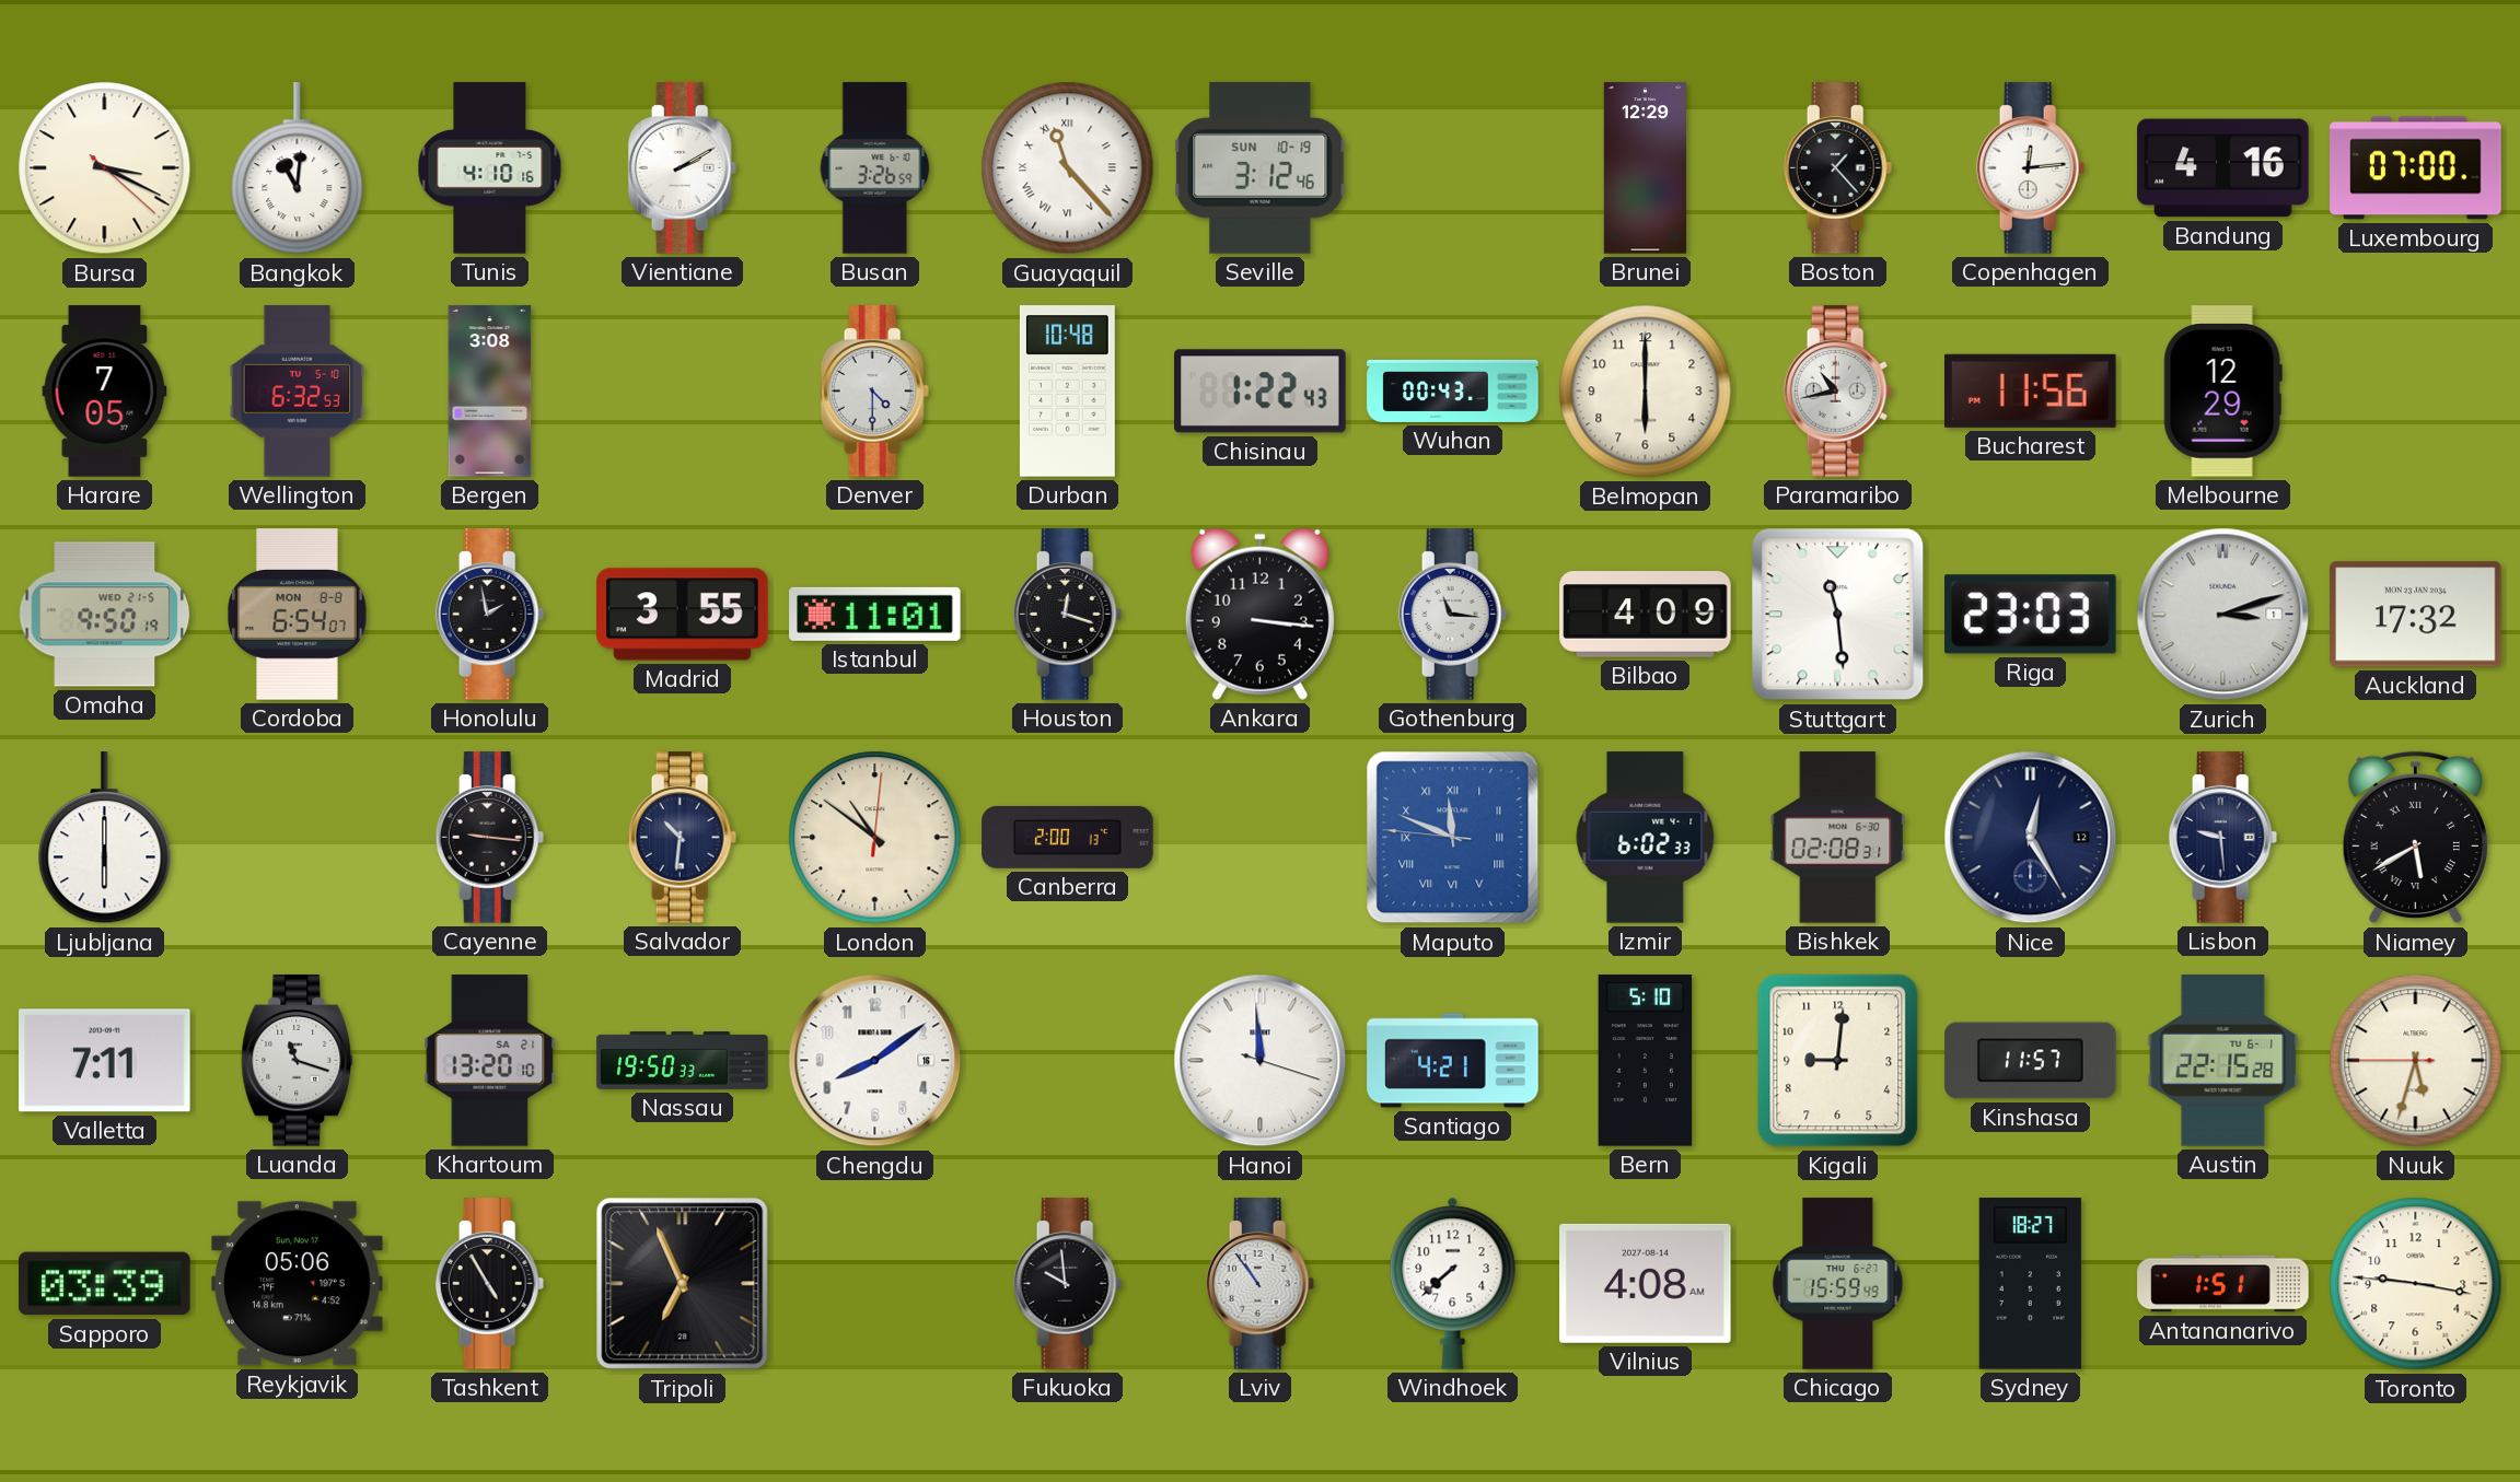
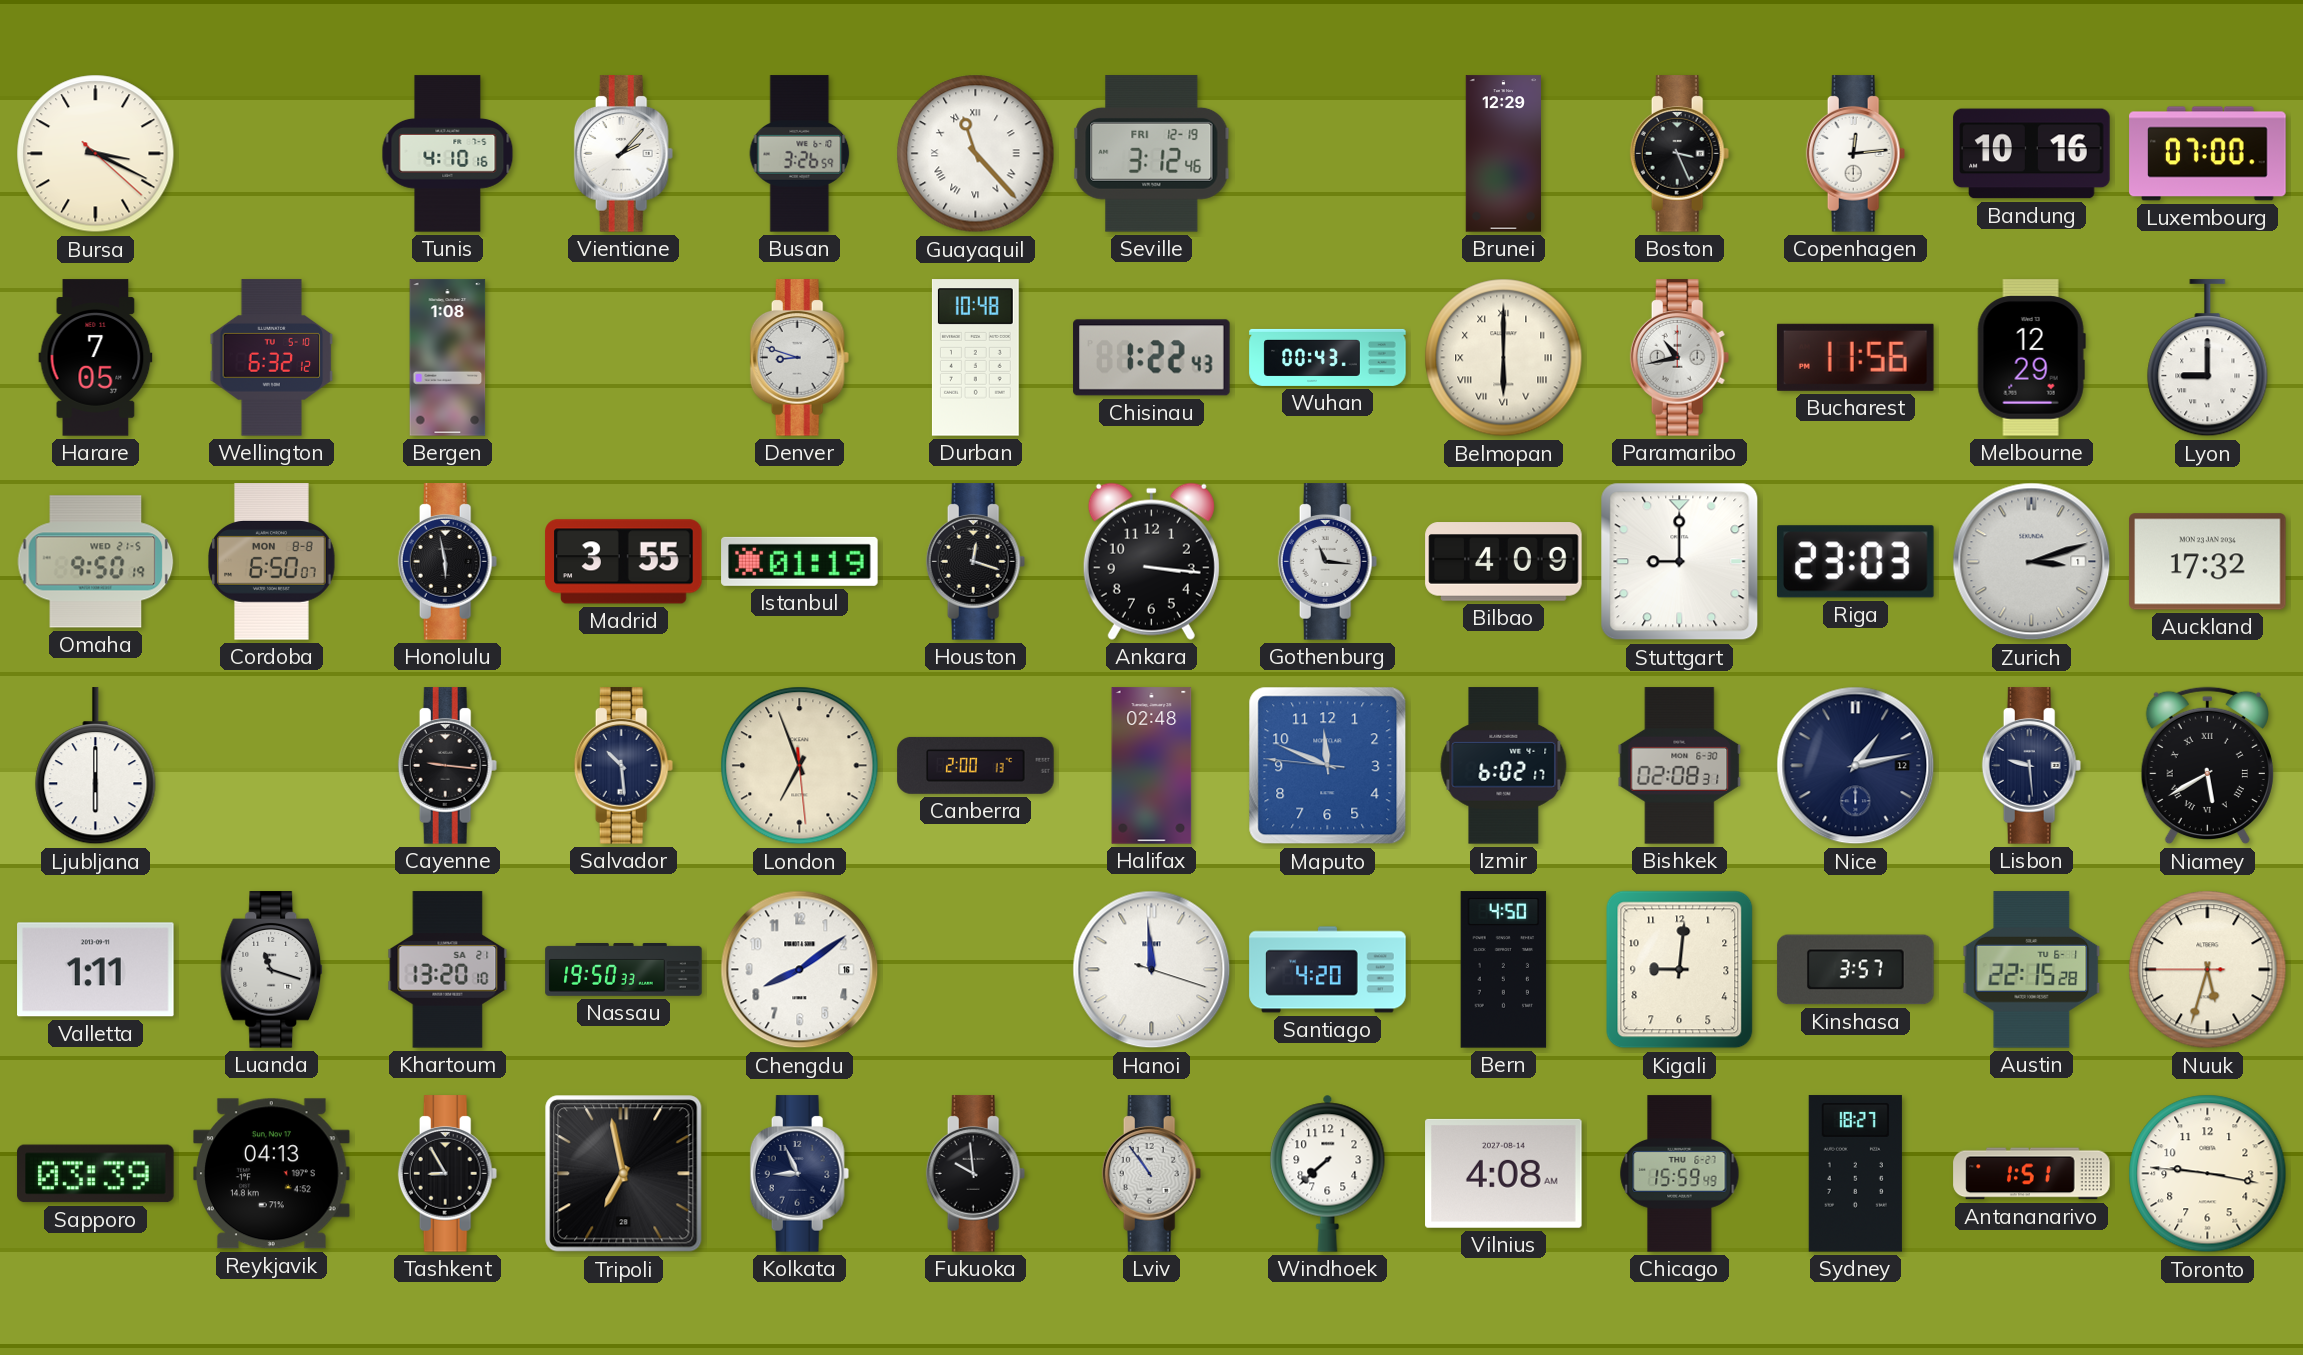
Bangkok: 11:01 -> none (298, 168)
Vientiane: 2:10 -> 2:07 (624, 154)
Seville date: SUN 10-19 -> FRI 12-19 (1152, 154)
Boston: 1:23 -> 3:26 (1680, 154)
Bandung: 4:16 -> 10:16 (2032, 154)
Wellington: 6:32:53 -> 6:32:12 (272, 358)
Bergen: 3:08 -> 1:08 (448, 358)
Denver: 4:30 -> 8:48 (800, 358)
Belmopan numerals: Arabic -> Roman (1504, 358)
Lyon: none -> 9:00 (2208, 358)
Cordoba: 6:54 -> 6:50 (272, 562)
Honolulu: 1:58 -> 5:58 (448, 562)
Istanbul: 11:01 -> 01:19 (800, 561)
Stuttgart: 11:29 -> 9:00 (1680, 562)
Salvador: 10:31 -> 10:29 (624, 766)
London: 10:51 -> 6:56 (800, 766)
Halifax: none -> 02:48 (1152, 766)
Maputo numerals: Roman -> Arabic (1328, 766)
Izmir: 6:02:33 -> 6:02:17 (1504, 766)
Nice: 12:25 -> 1:13 (1856, 766)
Valletta: 7:11 -> 1:11 (96, 970)
Santiago: 4:21 -> 4:20 (1328, 970)
Bern: 5:10 -> 4:50 (1504, 970)
Kinshasa: 11:57 -> 3:57 (1856, 970)
Reykjavik: 05:06 -> 04:13 (272, 1174)
Tashkent: 4:55 -> 8:55 (448, 1174)
Tripoli: 6:56 -> 6:58 (624, 1174)
Kolkata: none -> 8:56 (800, 1174)
